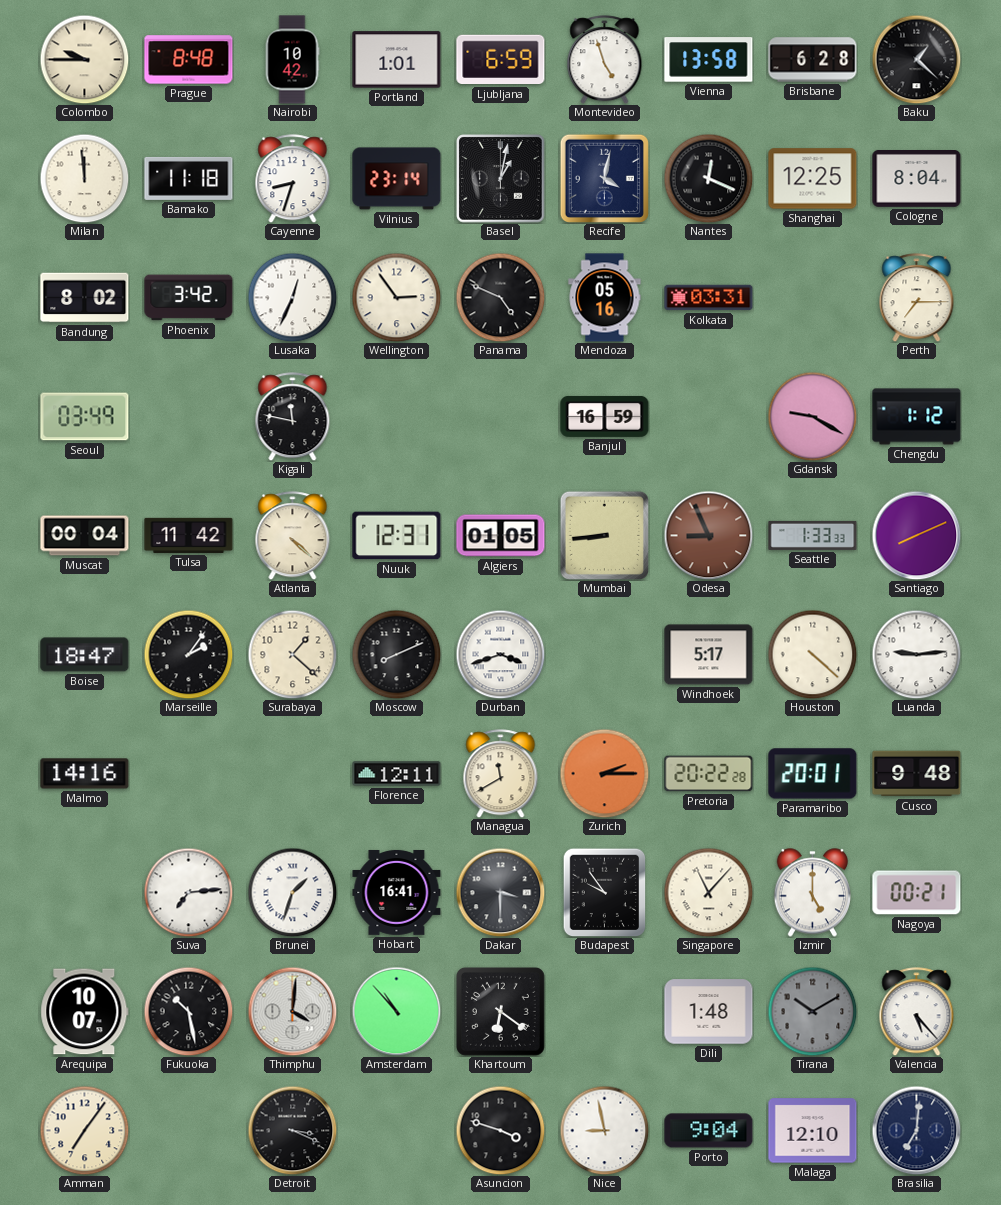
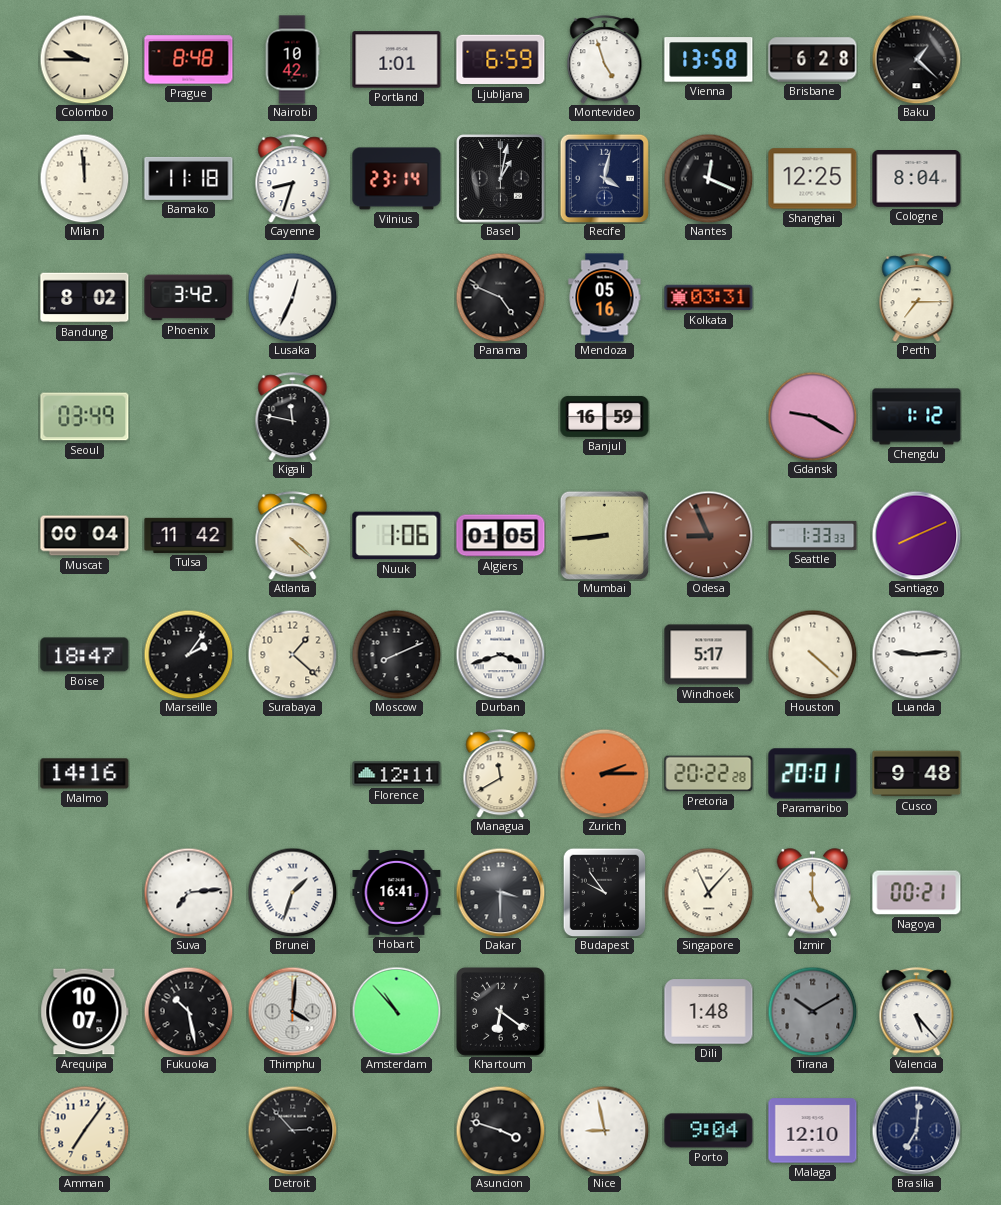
Wellington: 2:54 -> none (396, 297)
Nuuk: 12:31 -> 1:06 (397, 536)
Detroit: 3:19 -> 2:53 (292, 1130)
